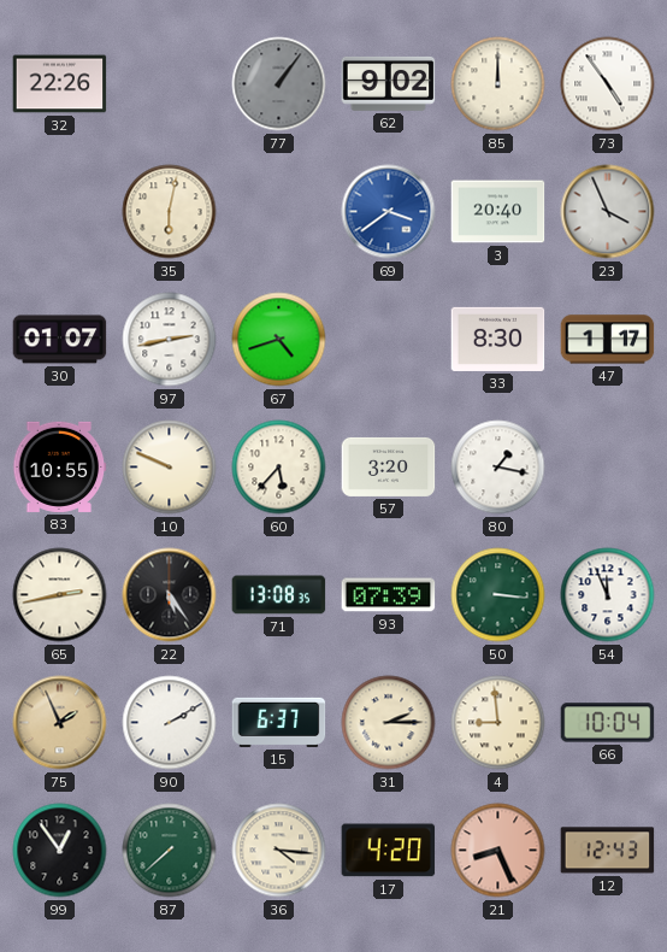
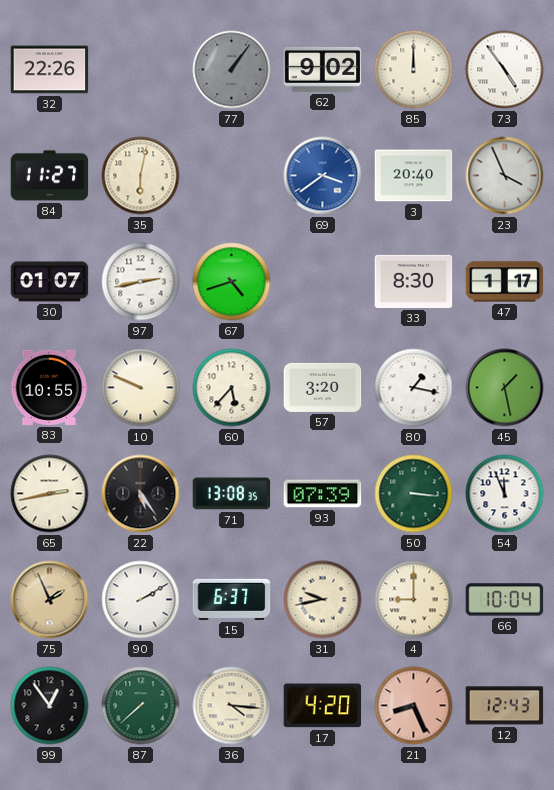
84: none -> 11:27 (50, 176)
45: none -> 1:28 (505, 388)
31: 2:15 -> 9:43 (323, 600)
4: 8:59 -> 9:00 (414, 600)
